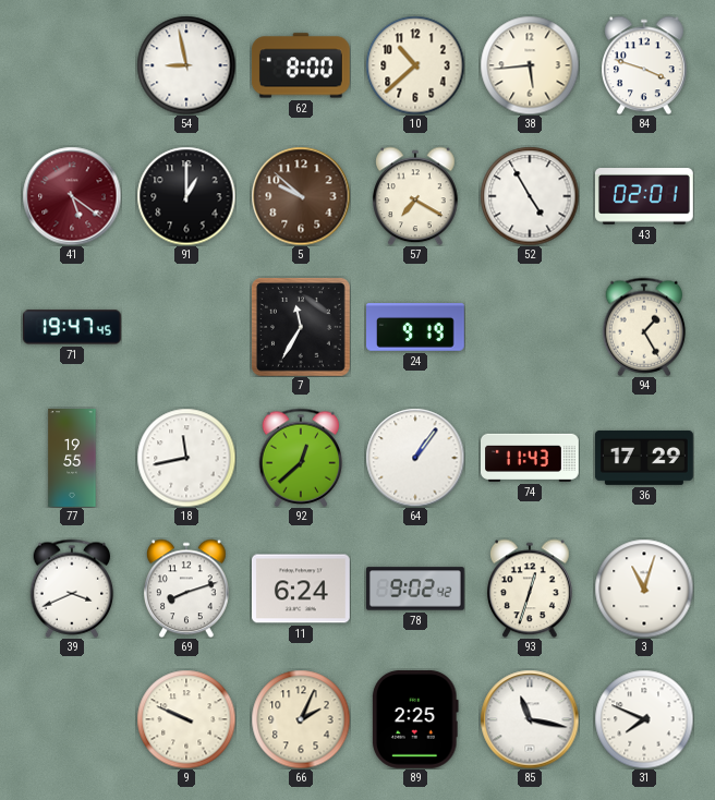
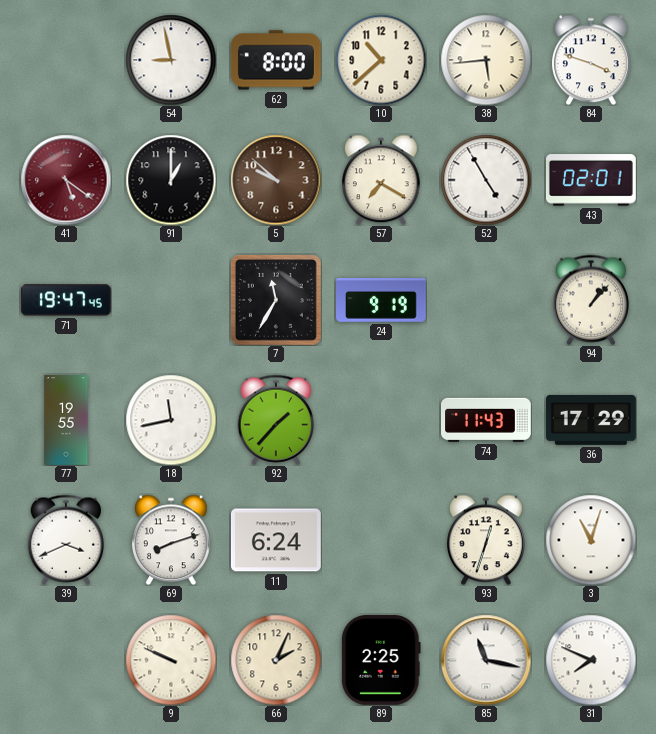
94: 1:25 -> 1:07 (591, 300)
92: 12:38 -> 1:37 (276, 420)
64: 1:06 -> none (415, 458)
78: 9:02 -> none (416, 589)
